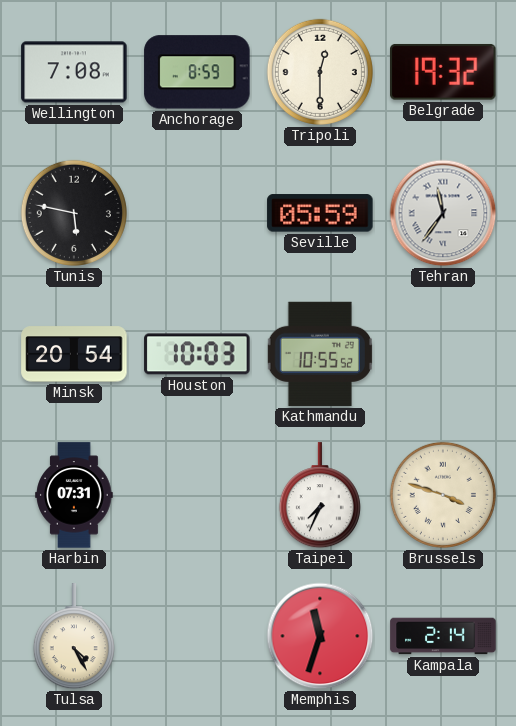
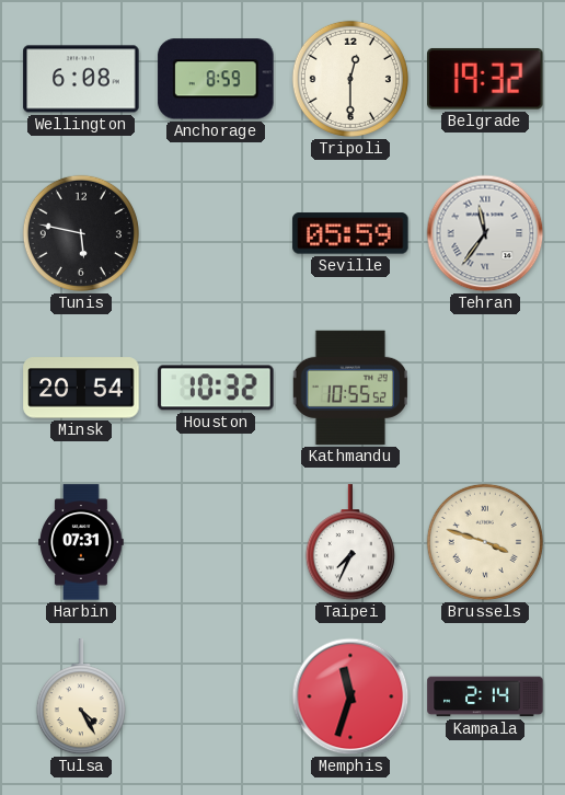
Wellington: 7:08 -> 6:08 (81, 79)
Houston: 10:03 -> 10:32 (216, 388)
